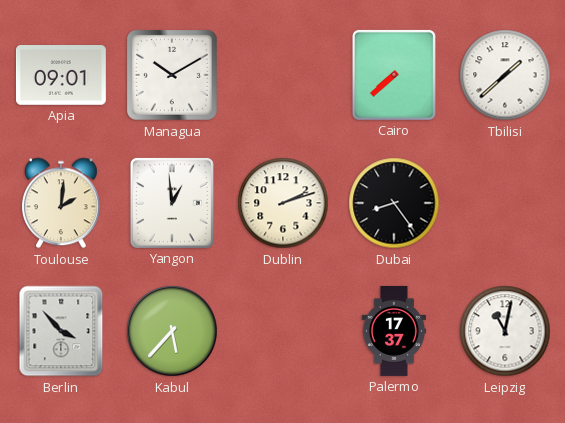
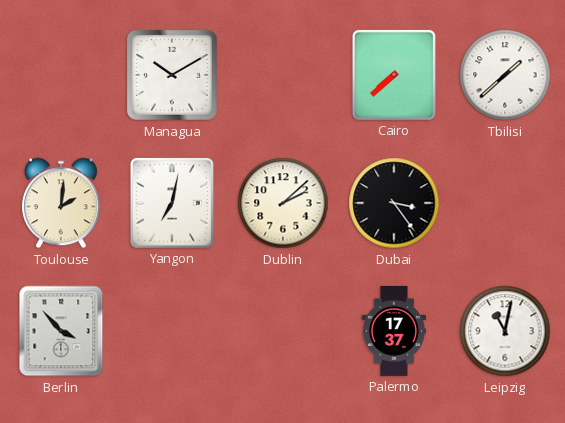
Apia: 09:01 -> none (61, 76)
Yangon: 12:59 -> 7:02 (172, 203)
Dublin: 2:12 -> 2:08 (283, 203)
Dubai: 8:24 -> 3:24 (394, 203)
Kabul: 5:37 -> none (172, 331)
